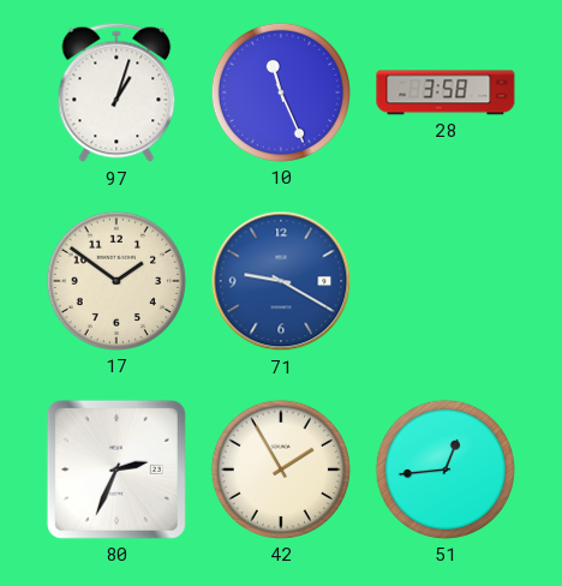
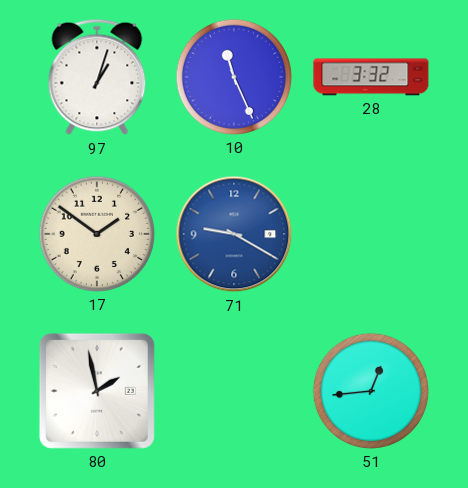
28: 3:58 -> 3:32 (371, 77)
80: 2:34 -> 1:58 (97, 391)
42: 1:55 -> none (281, 470)
